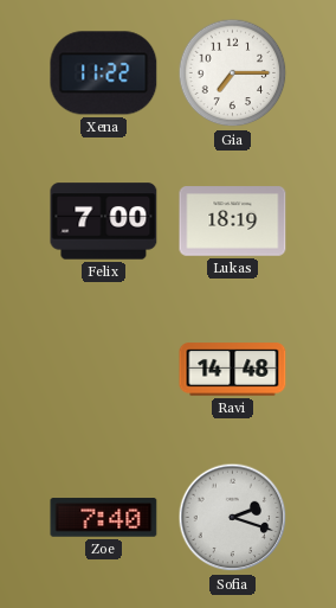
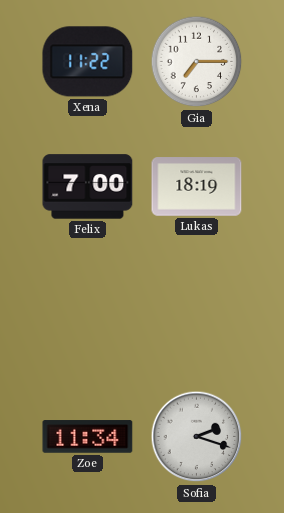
Ravi: 14:48 -> none (233, 370)
Zoe: 7:40 -> 11:34 (88, 437)
